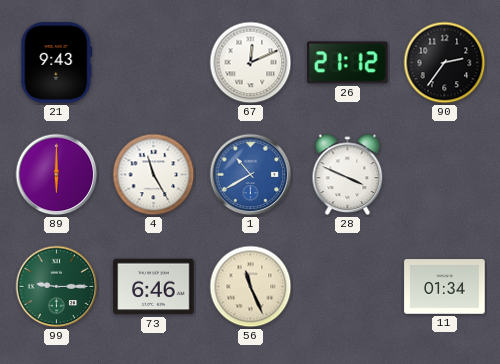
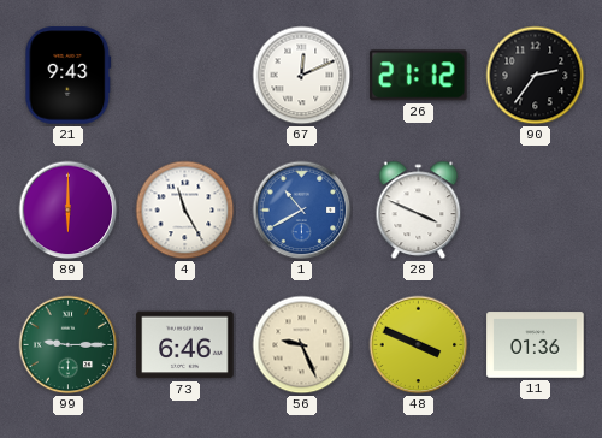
56: 11:26 -> 9:26 (302, 345)
48: none -> 3:49 (419, 345)
11: 01:34 -> 01:36 (536, 345)
